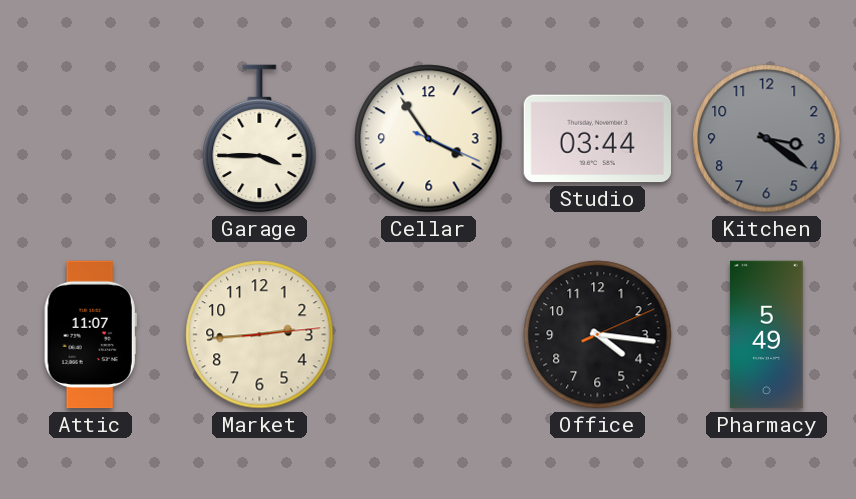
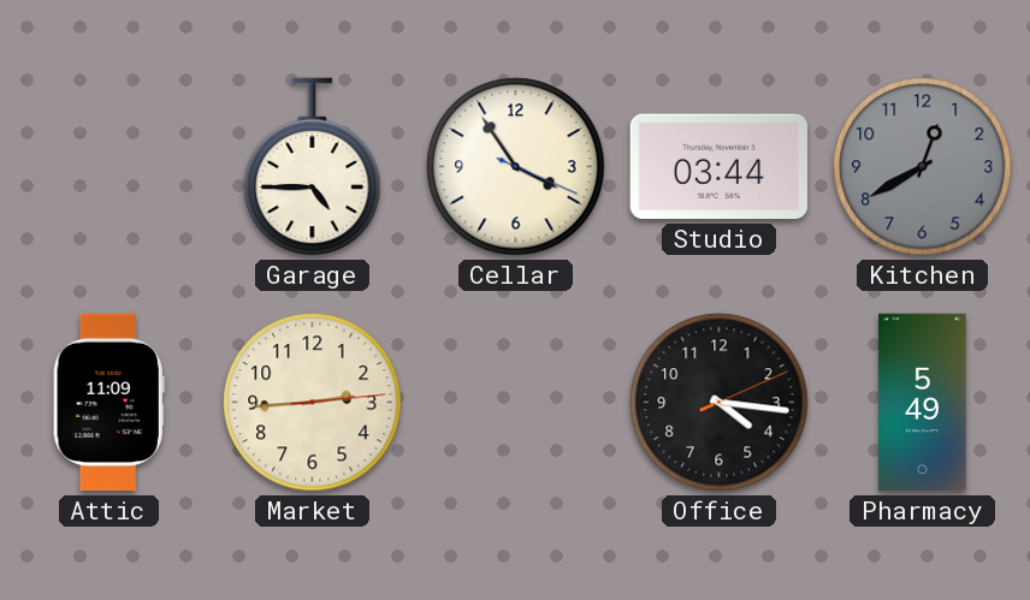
Garage: 3:45 -> 4:45 (313, 167)
Kitchen: 3:21 -> 12:40 (923, 167)
Attic: 11:07 -> 11:09 (108, 403)
